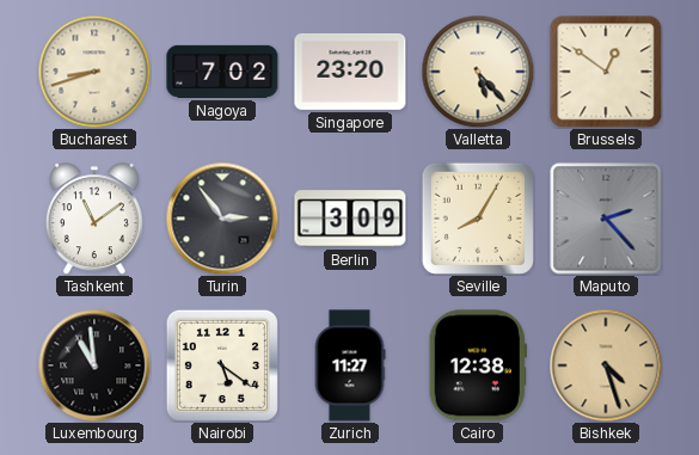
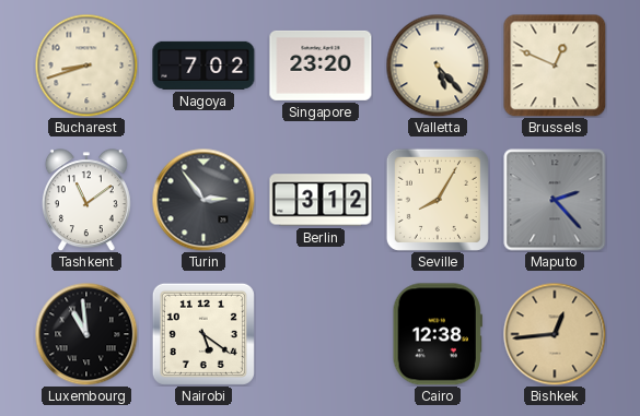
Brussels: 12:51 -> 12:49 (555, 66)
Berlin: 3:09 -> 3:12 (321, 200)
Zurich: 11:27 -> none (350, 365)
Bishkek: 4:27 -> 12:44 (555, 334)
